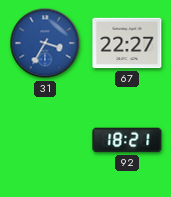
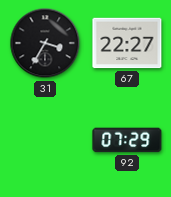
31 dial: blue -> black (45, 43)
92: 18:21 -> 07:29 (127, 140)
